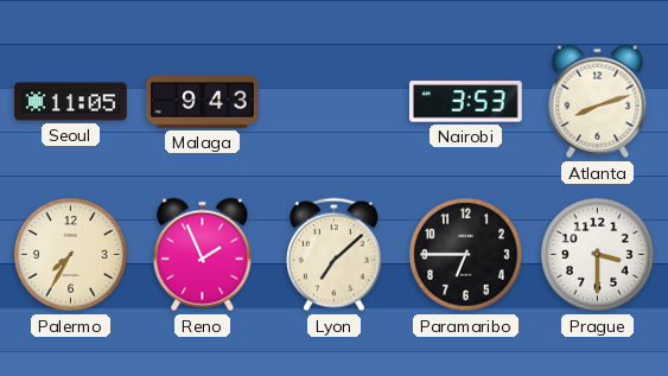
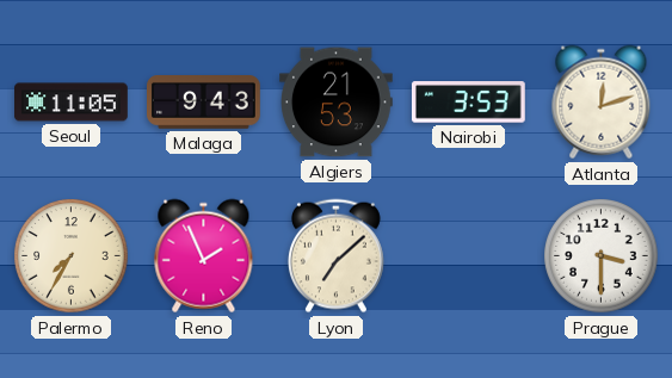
Algiers: none -> 21:53 (337, 103)
Atlanta: 8:12 -> 12:12 (602, 103)
Paramaribo: 6:45 -> none (466, 255)
